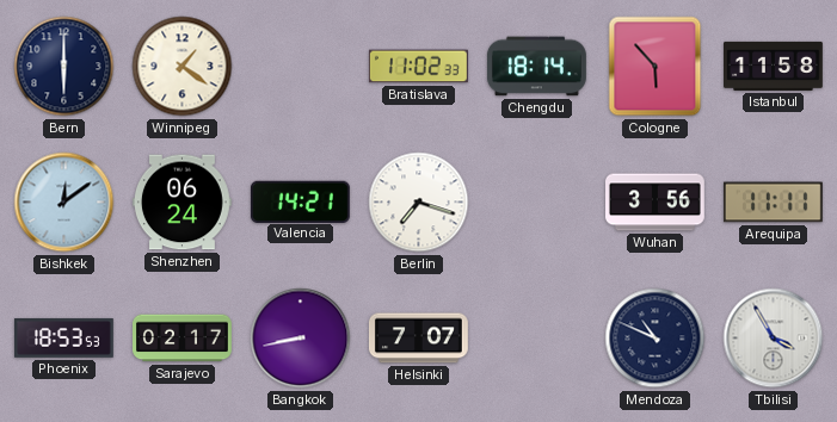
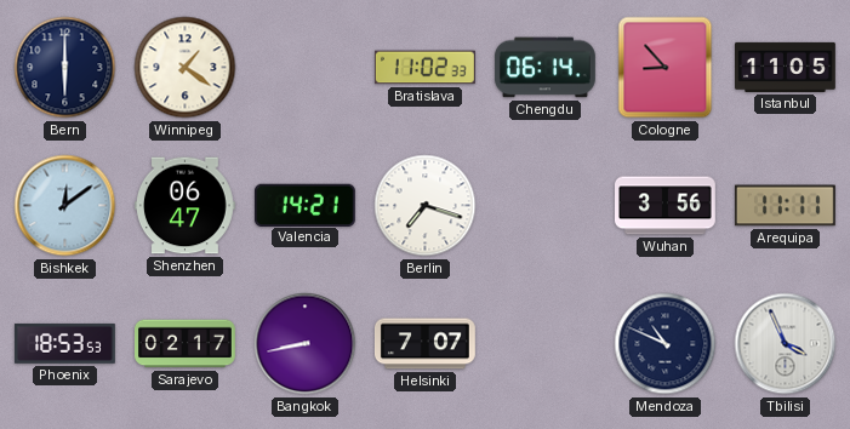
Chengdu: 18:14 -> 06:14 (544, 68)
Cologne: 5:53 -> 8:53 (666, 68)
Istanbul: 11:58 -> 11:05 (786, 67)
Shenzhen: 06:24 -> 06:47 (184, 206)
Tbilisi: 3:55 -> 3:56 (786, 344)
